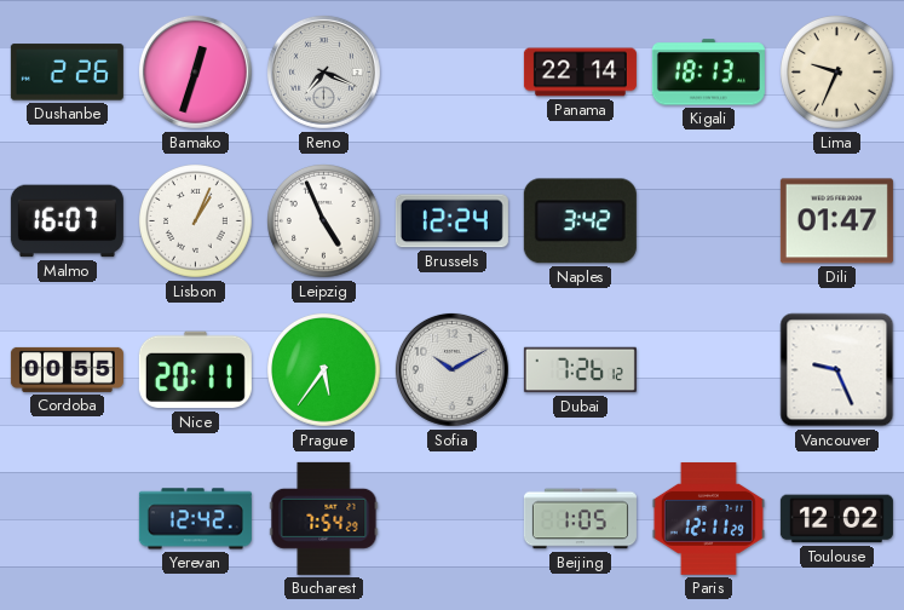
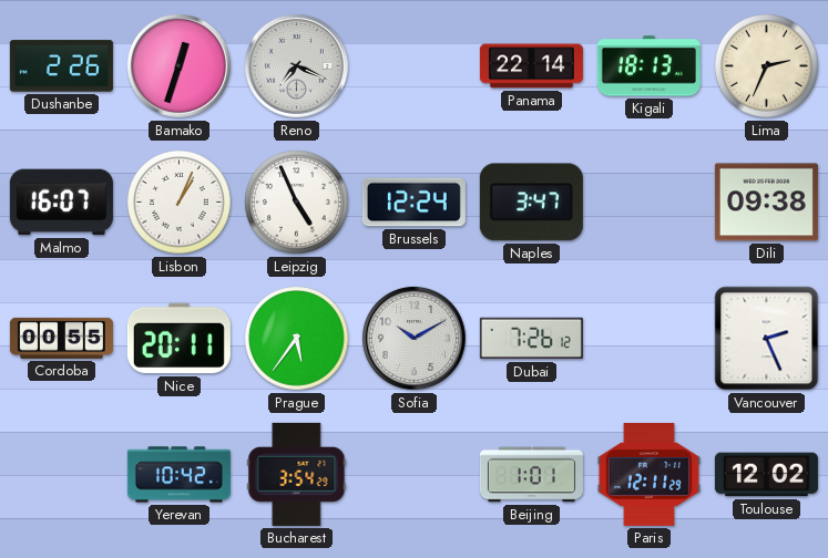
Lima: 9:34 -> 2:34 (767, 66)
Naples: 3:42 -> 3:47 (531, 203)
Dili: 01:47 -> 09:38 (766, 203)
Vancouver: 9:26 -> 2:26 (767, 339)
Yerevan: 12:42 -> 10:42 (178, 475)
Bucharest: 7:54 -> 3:54 (297, 474)
Beijing: 1:05 -> 1:01 (531, 475)
